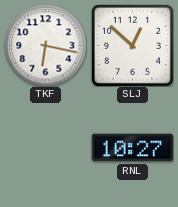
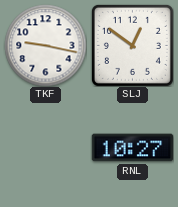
TKF: 6:17 -> 9:17 (45, 45)
SLJ: 12:52 -> 12:51 (132, 45)
